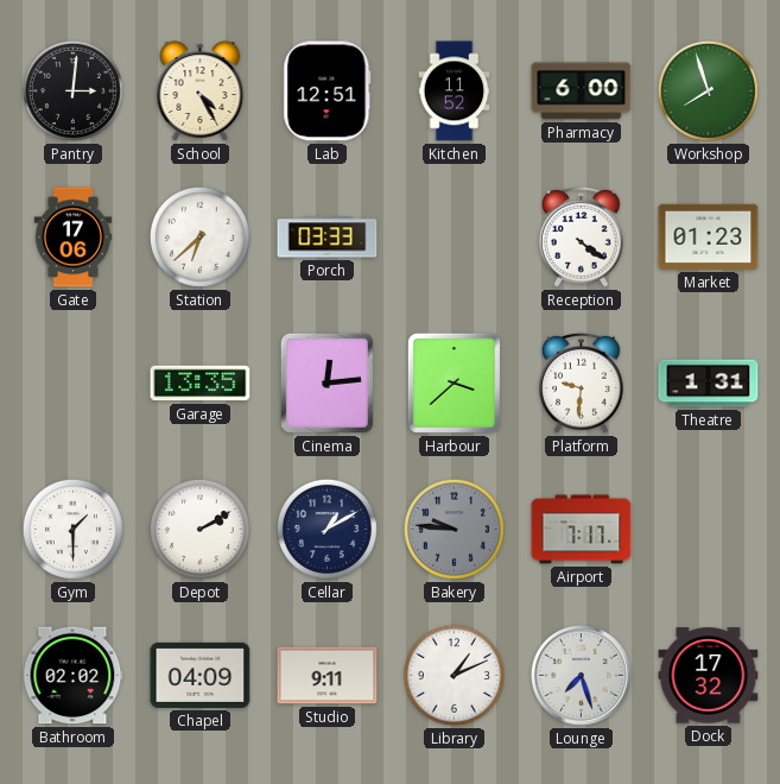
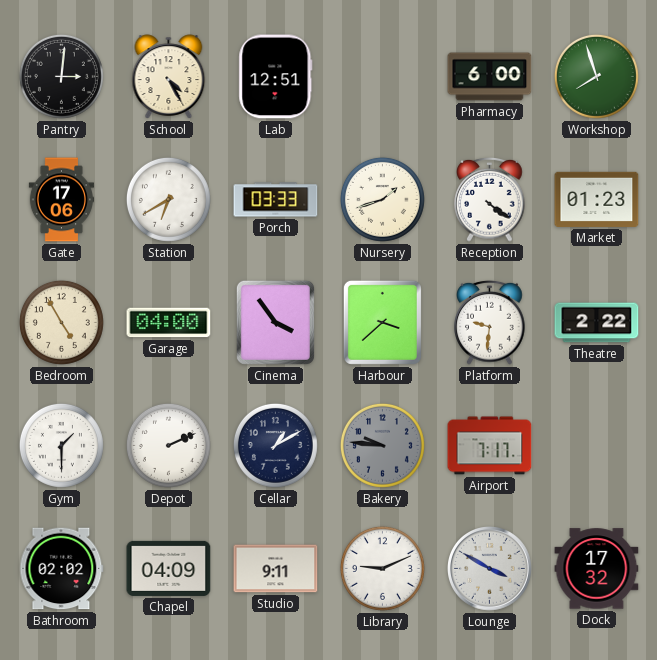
Kitchen: 11:52 -> none (455, 91)
Station: 6:38 -> 6:40 (168, 199)
Nursery: none -> 1:42 (382, 199)
Bedroom: none -> 4:55 (61, 322)
Garage: 13:35 -> 04:00 (169, 323)
Cinema: 12:14 -> 3:54 (275, 322)
Theatre: 1:31 -> 2:22 (597, 323)
Depot: 2:10 -> 2:11 (168, 445)
Library: 1:11 -> 9:11 (382, 568)
Lounge: 7:27 -> 3:50 (490, 569)
